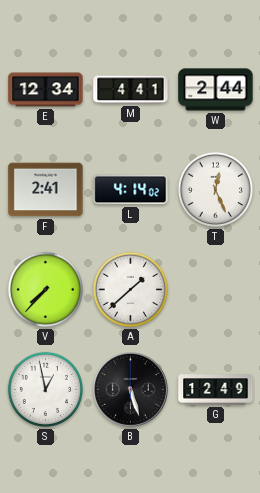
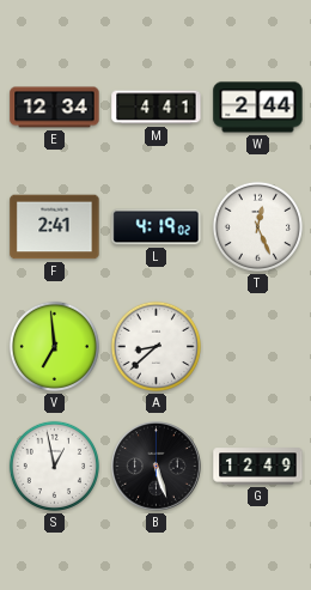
L: 4:14 -> 4:19 (157, 227)
V: 7:37 -> 6:59 (54, 346)
A: 1:38 -> 8:38 (155, 346)
